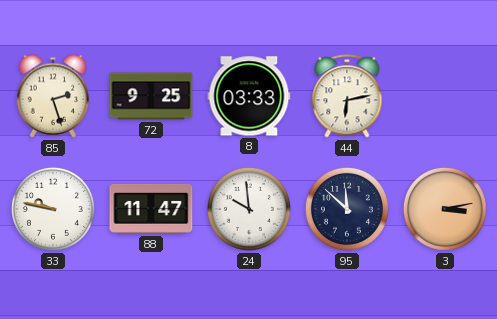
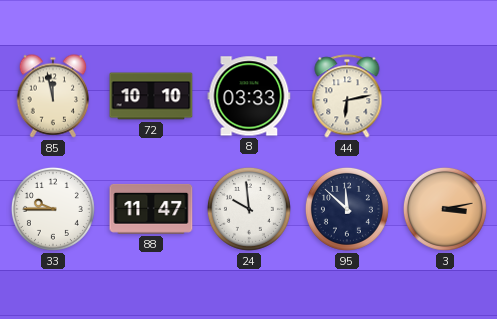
85: 2:27 -> 11:58 (53, 96)
72: 9:25 -> 10:10 (151, 96)
33: 9:47 -> 9:45 (53, 209)
